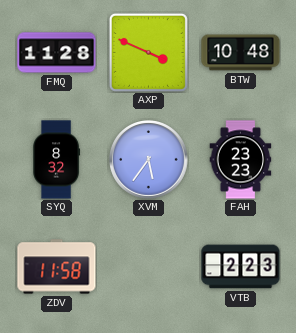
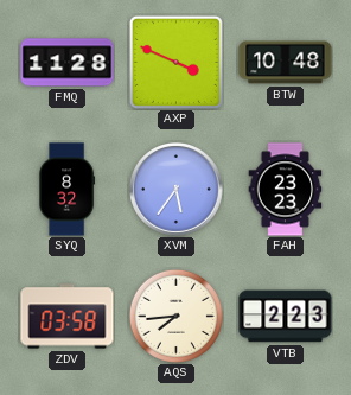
ZDV: 11:58 -> 03:58 (68, 317)
AQS: none -> 7:44 (175, 316)
